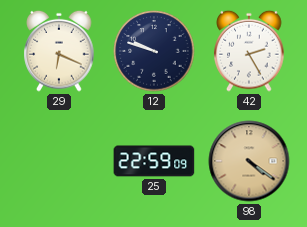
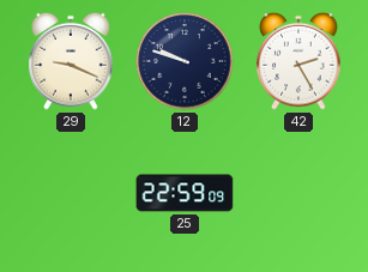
29: 6:19 -> 9:19 (71, 61)
98: 4:21 -> none (249, 161)
